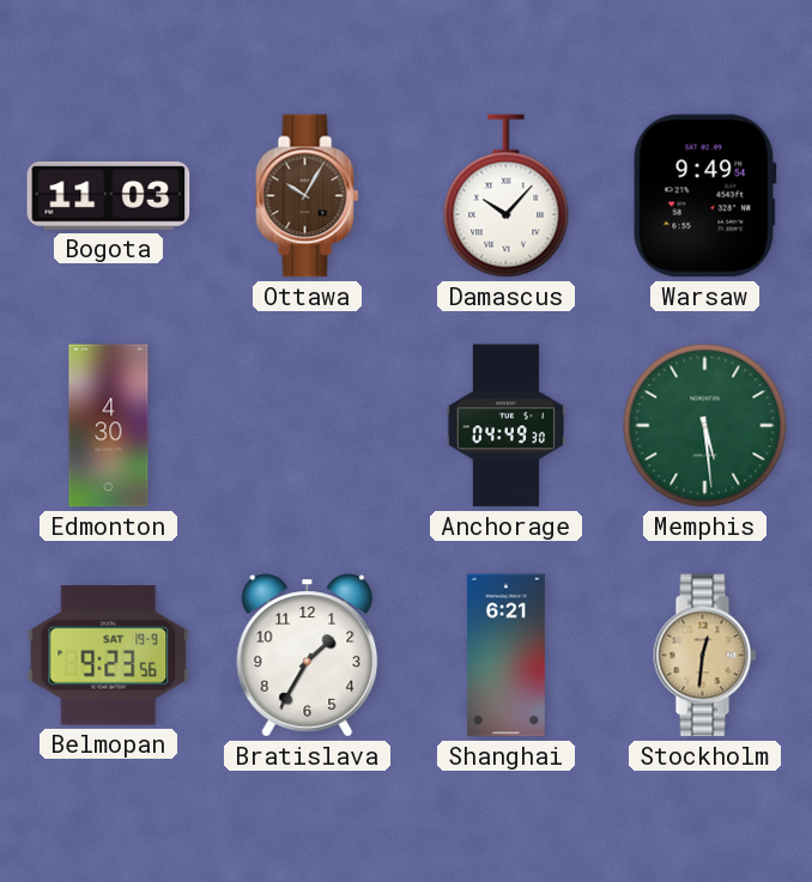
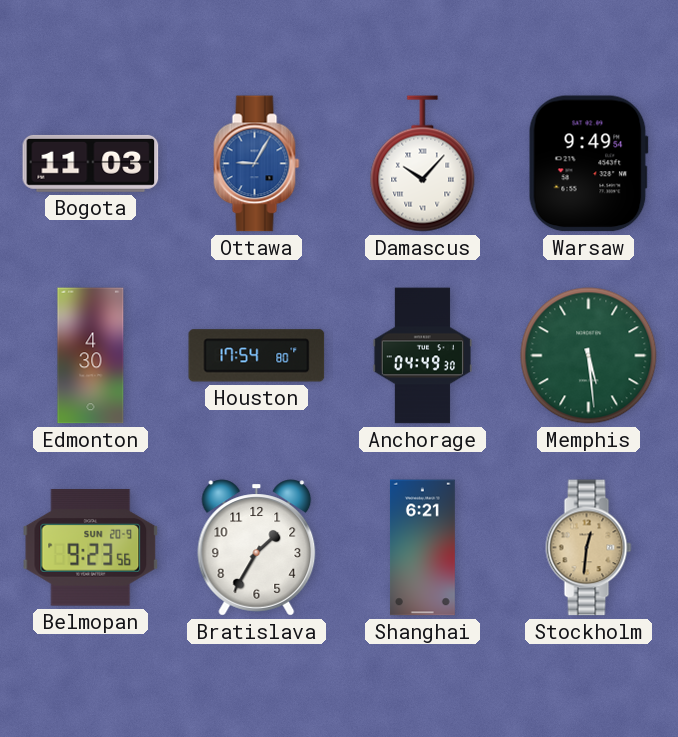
Ottawa: 10:05 -> 9:05 (257, 164)
Ottawa dial: brown -> blue (257, 164)
Houston: none -> 17:54 (257, 356)
Belmopan date: SAT 19-9 -> SUN 20-9 (91, 548)
